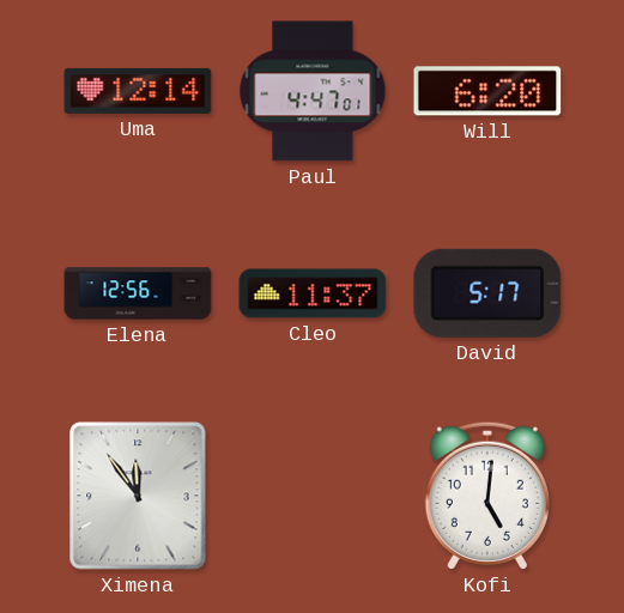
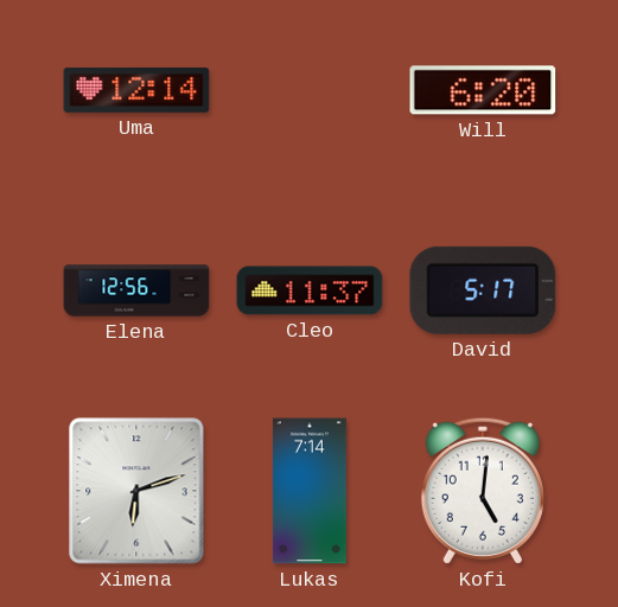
Paul: 4:47 -> none (313, 91)
Ximena: 11:54 -> 6:12 (136, 491)
Lukas: none -> 7:14 (310, 491)
